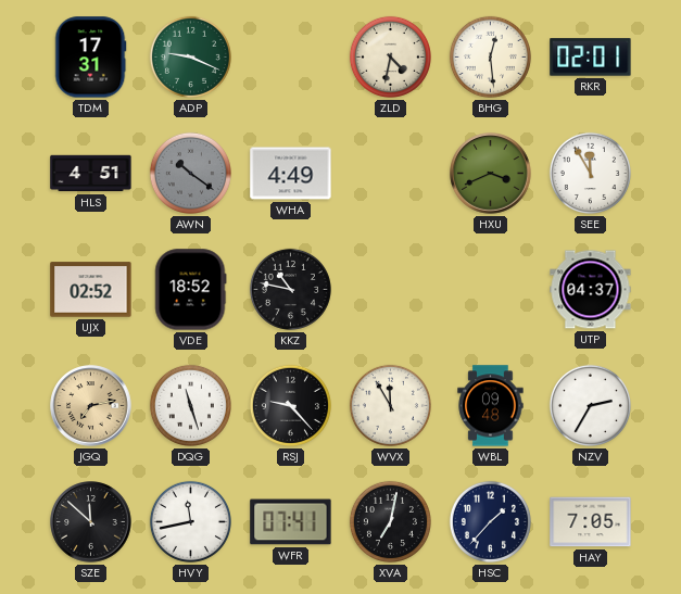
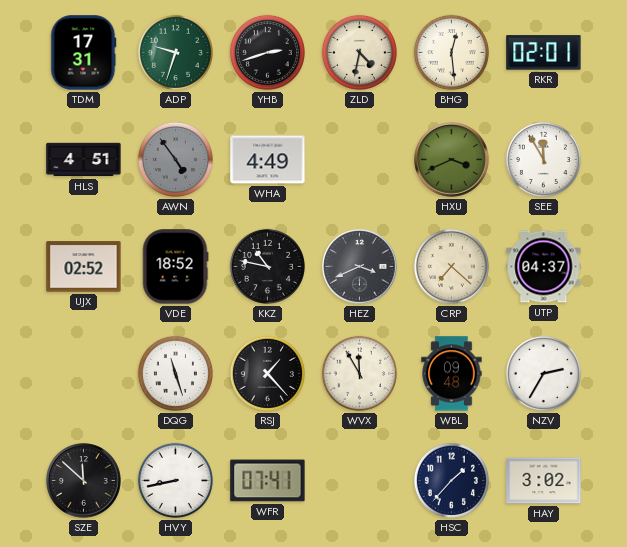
ADP: 9:19 -> 9:33 (175, 52)
YHB: none -> 2:42 (267, 52)
AWN: 10:21 -> 4:54 (175, 159)
HEZ: none -> 3:41 (360, 267)
CRP: none -> 7:22 (451, 266)
JGQ: 7:13 -> none (91, 406)
RSJ: 9:23 -> 1:23 (267, 373)
HVY: 11:43 -> 8:43 (175, 480)
XVA: 7:02 -> none (390, 521)
HAY: 7:05 -> 3:02 (544, 481)
